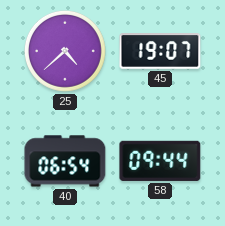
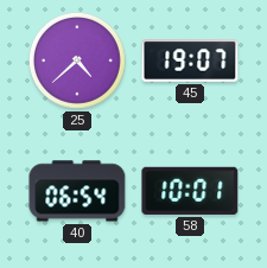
58: 09:44 -> 10:01 (190, 191)
